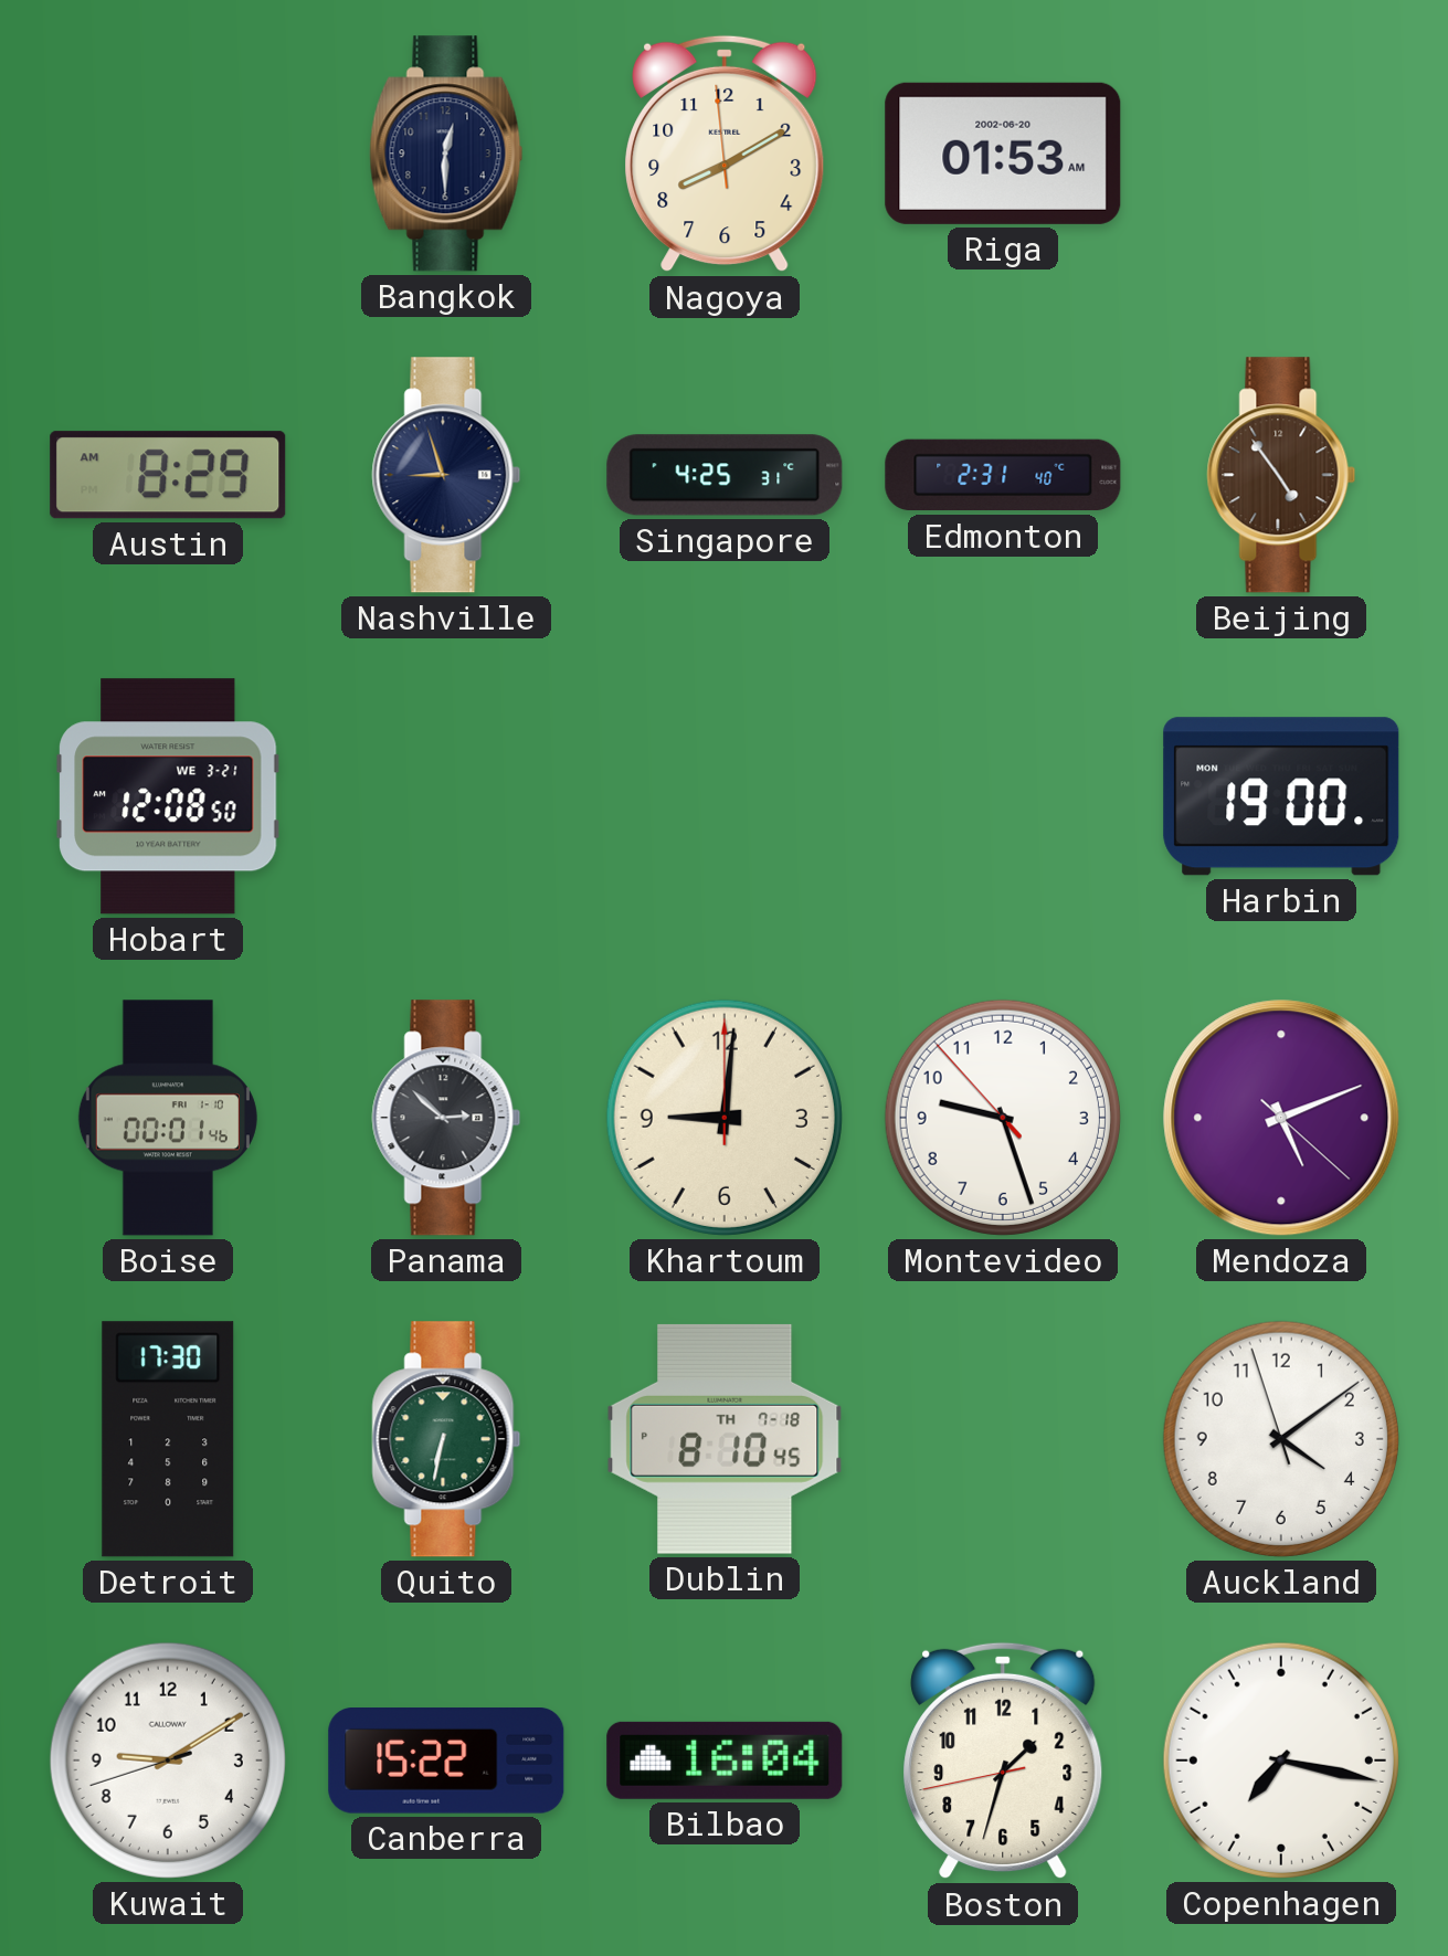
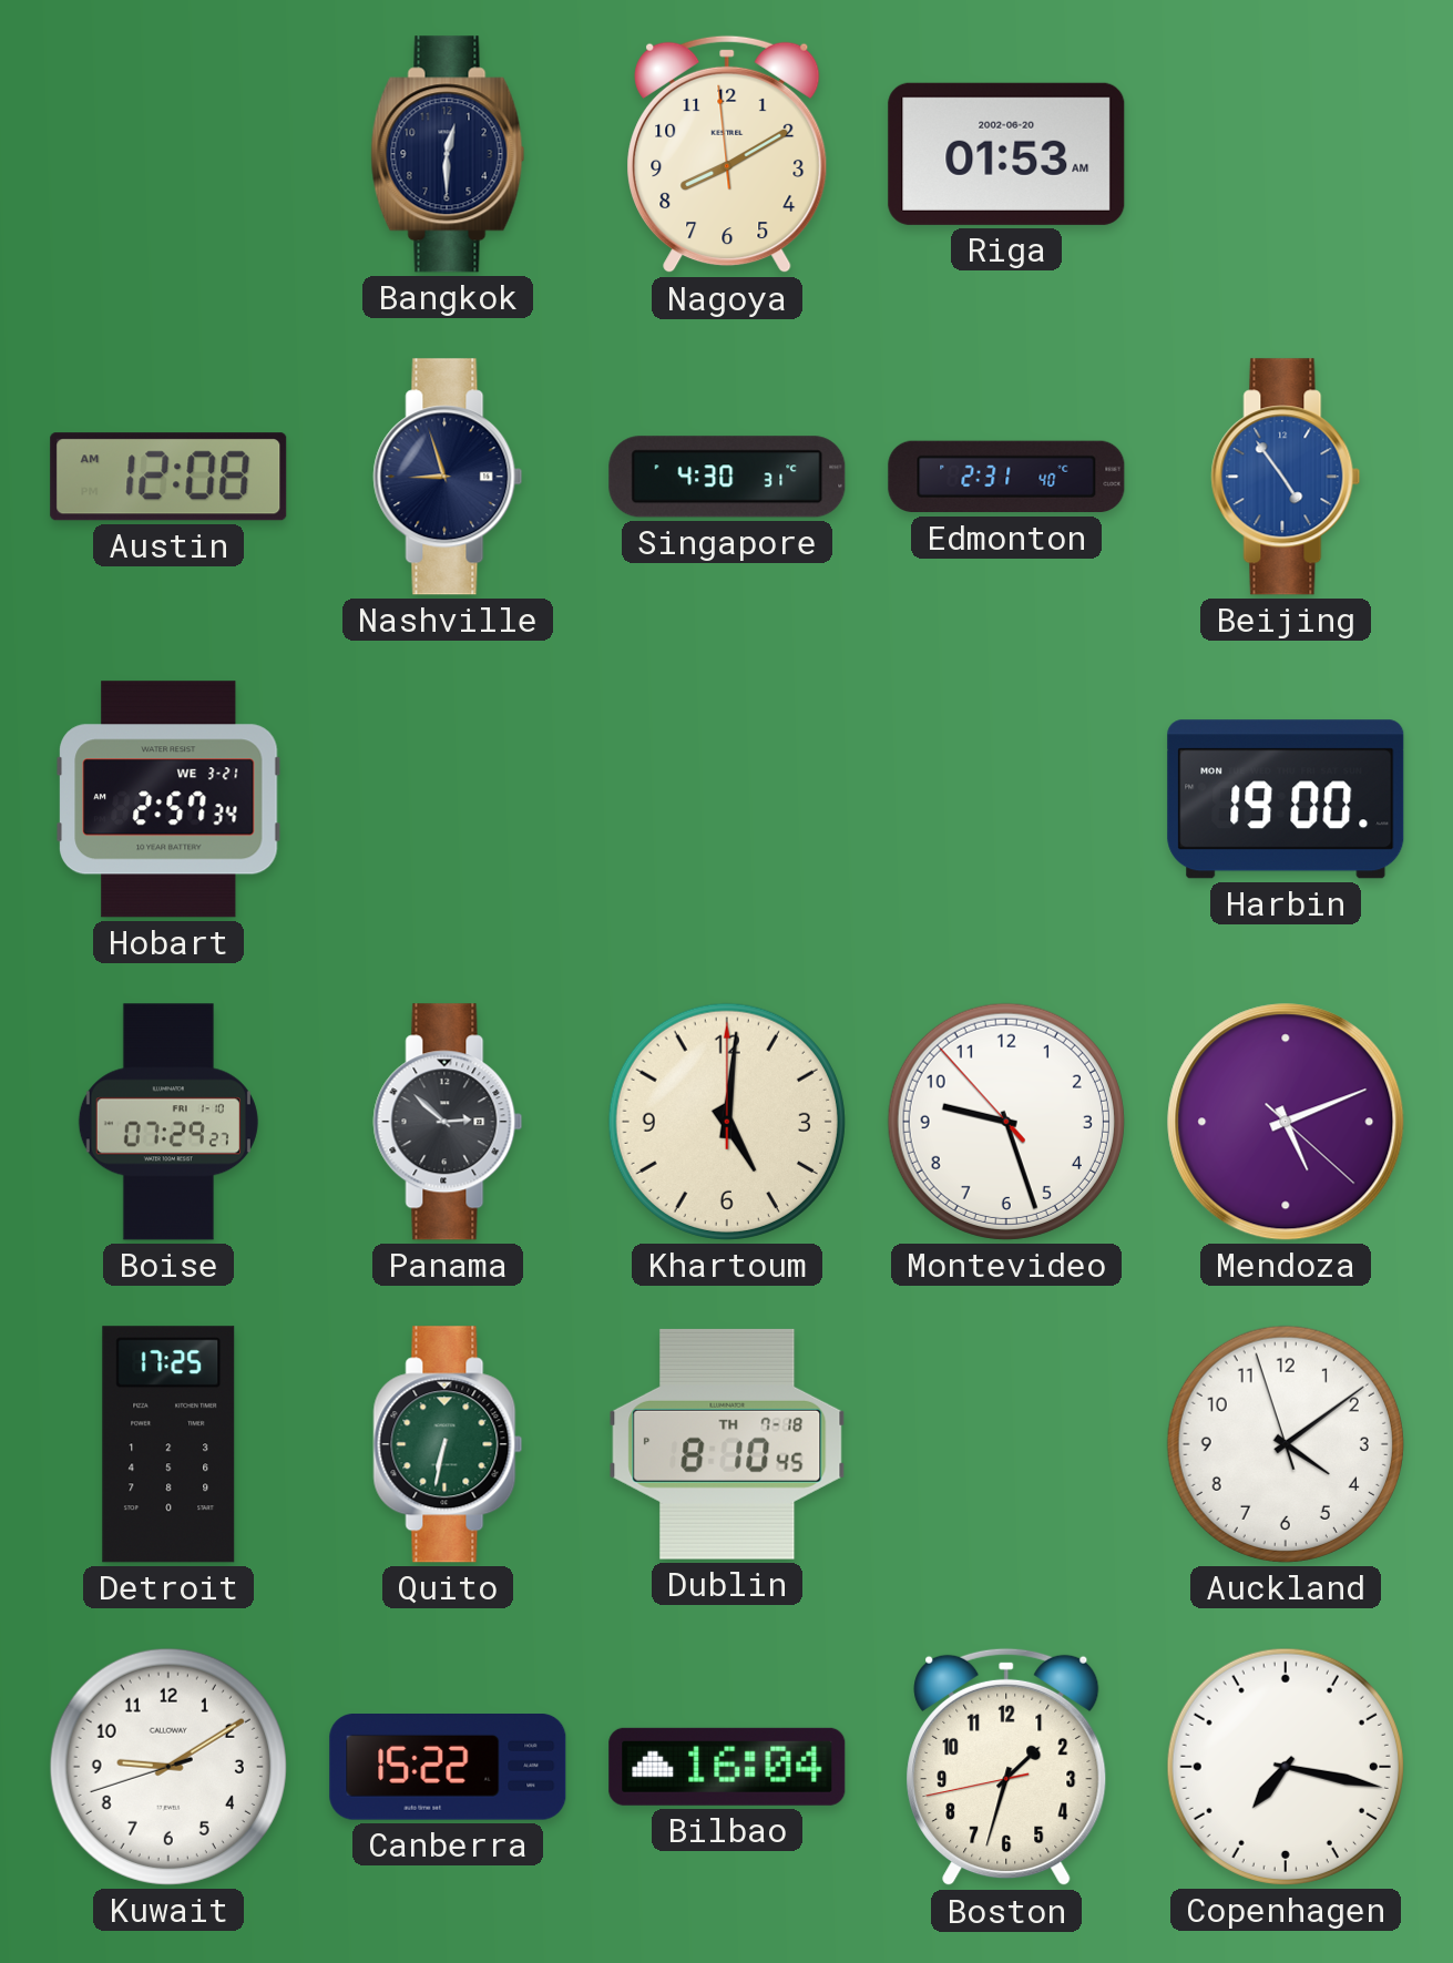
Austin: 8:29 -> 12:08 (168, 477)
Singapore: 4:25 -> 4:30 (727, 477)
Beijing dial: brown -> blue (1286, 477)
Hobart: 12:08 -> 2:57 (168, 799)
Boise: 00:01 -> 07:29 (168, 1122)
Khartoum: 9:01 -> 5:01 (727, 1122)
Detroit: 17:30 -> 17:25 (168, 1444)
